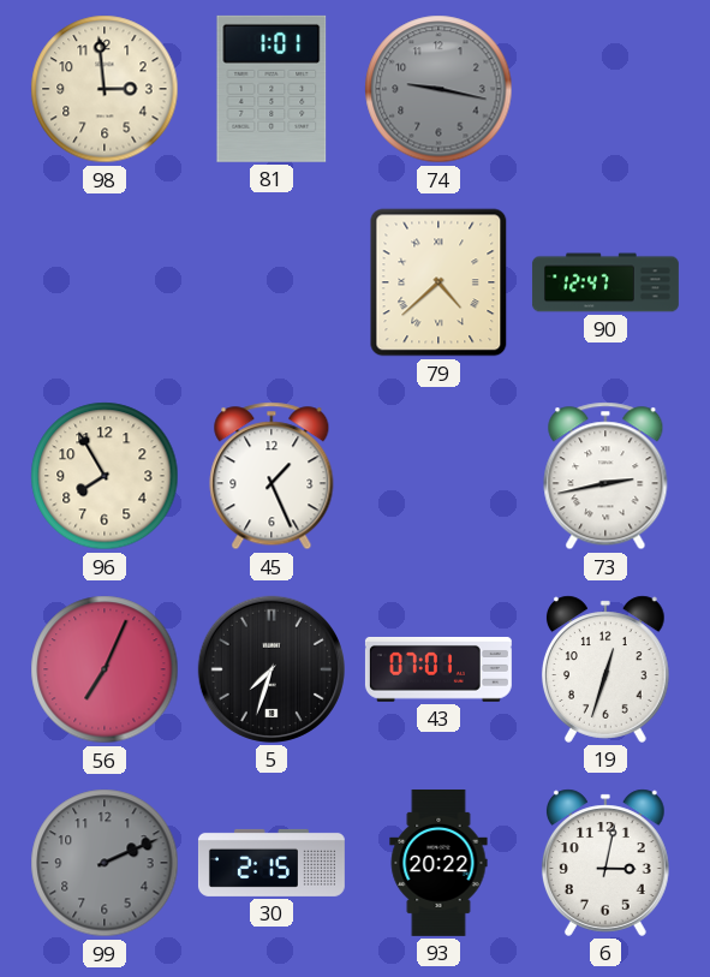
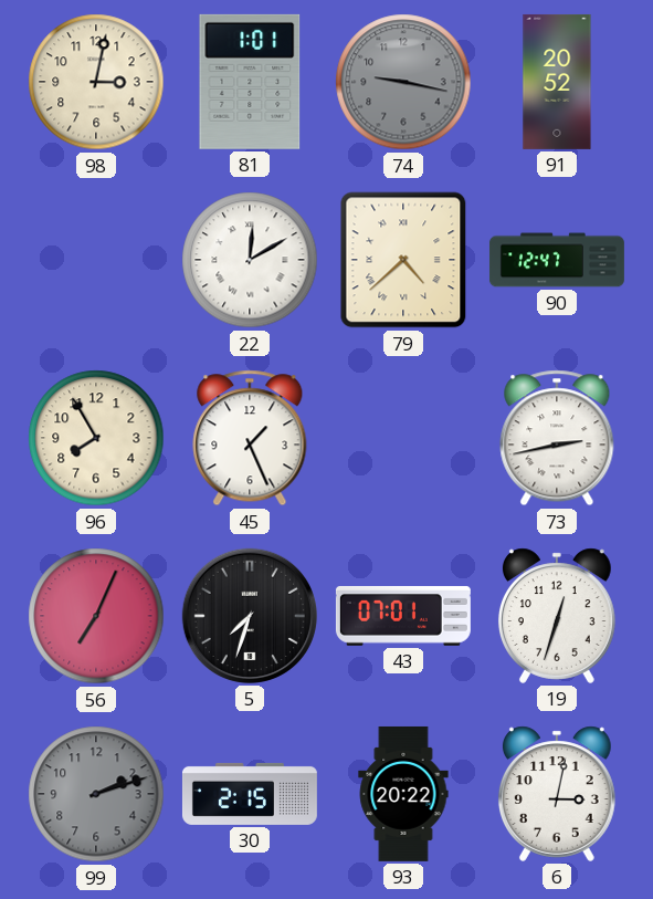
98: 2:59 -> 3:02 (96, 82)
91: none -> 20:52 (557, 82)
22: none -> 12:10 (250, 260)
99: 2:11 -> 2:12 (96, 794)
